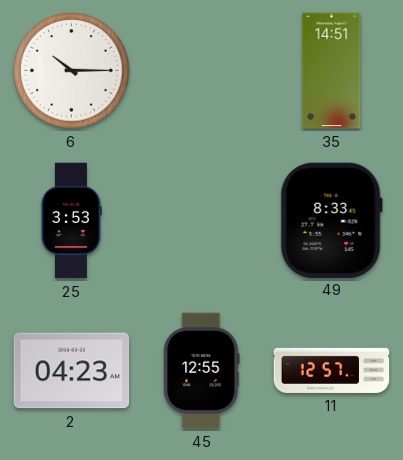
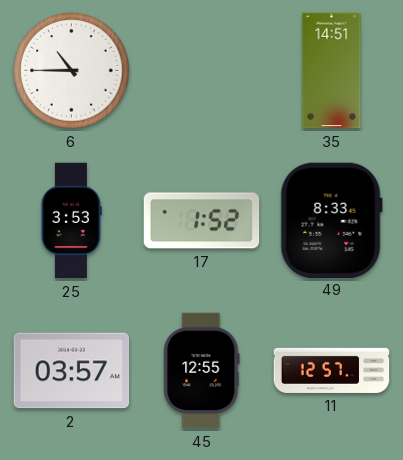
6: 10:15 -> 10:45 (72, 71)
17: none -> 1:52 (202, 221)
2: 04:23 -> 03:57 (72, 371)
